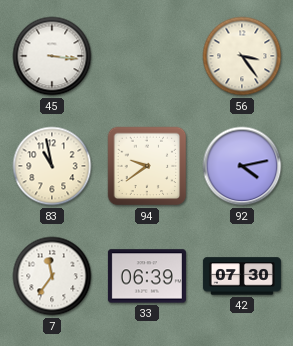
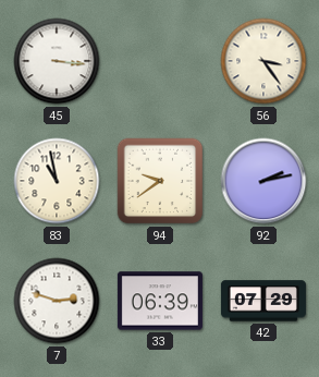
92: 4:13 -> 2:13 (263, 181)
7: 11:36 -> 2:48 (57, 301)
42: 07:30 -> 07:29 (263, 301)
